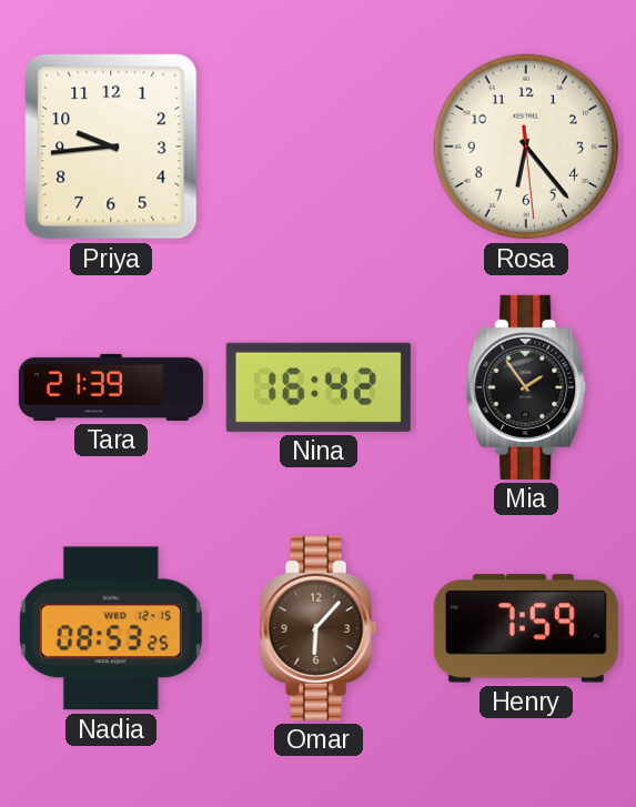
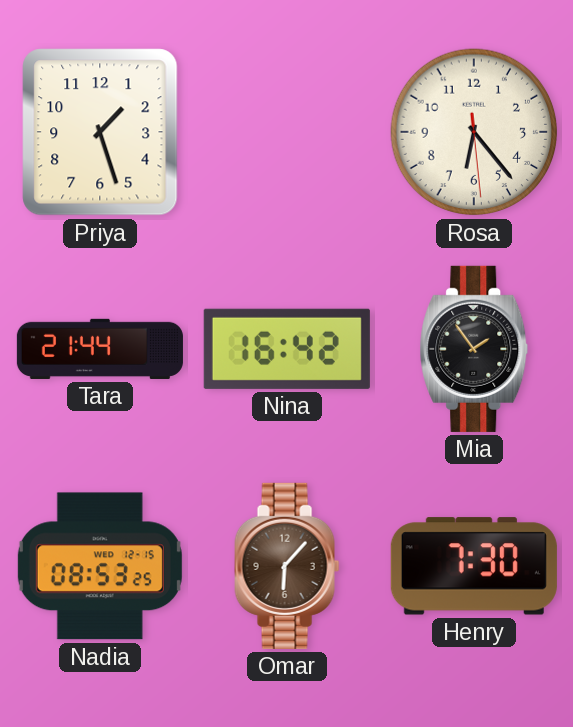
Priya: 9:44 -> 1:27 (100, 132)
Tara: 21:39 -> 21:44 (100, 349)
Henry: 7:59 -> 7:30 (474, 566)
